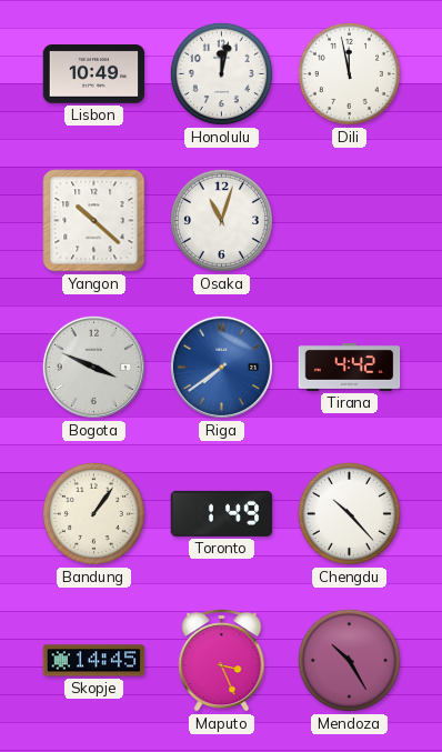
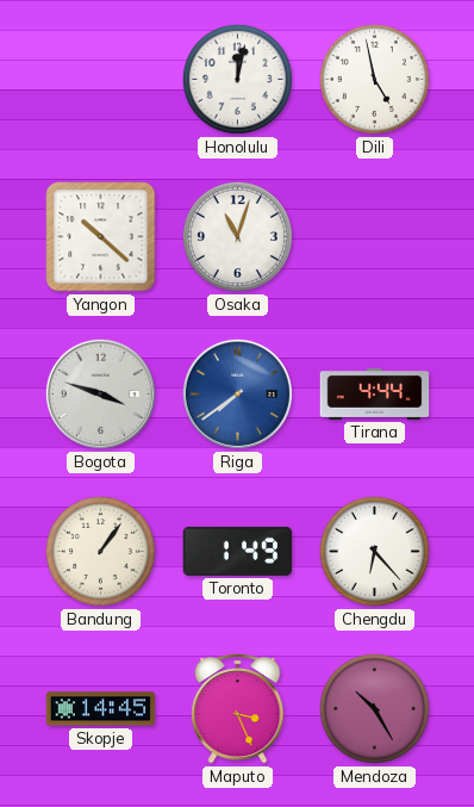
Lisbon: 10:49 -> none (94, 74)
Dili: 11:58 -> 4:58 (374, 79)
Bogota: 3:49 -> 3:48 (100, 393)
Tirana: 4:42 -> 4:44 (375, 393)
Chengdu: 10:23 -> 6:23 (374, 551)
